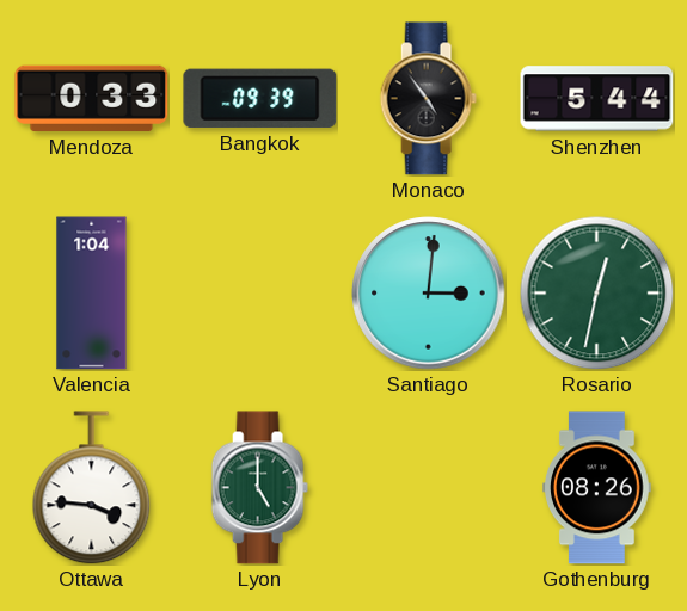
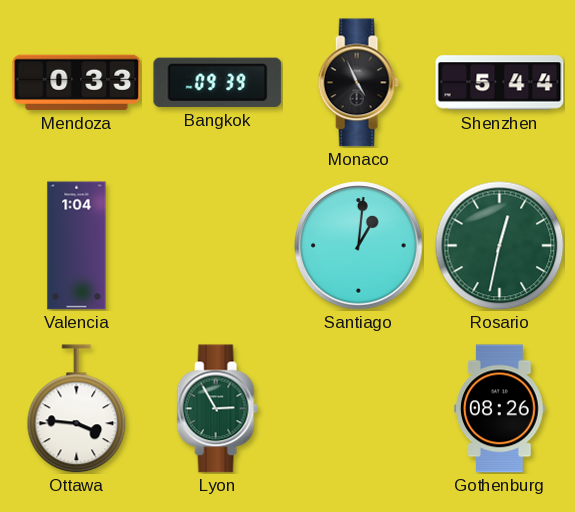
Monaco: 4:54 -> 4:56 (358, 83)
Santiago: 3:01 -> 1:01 (359, 246)
Lyon: 5:00 -> 2:55 (217, 409)
